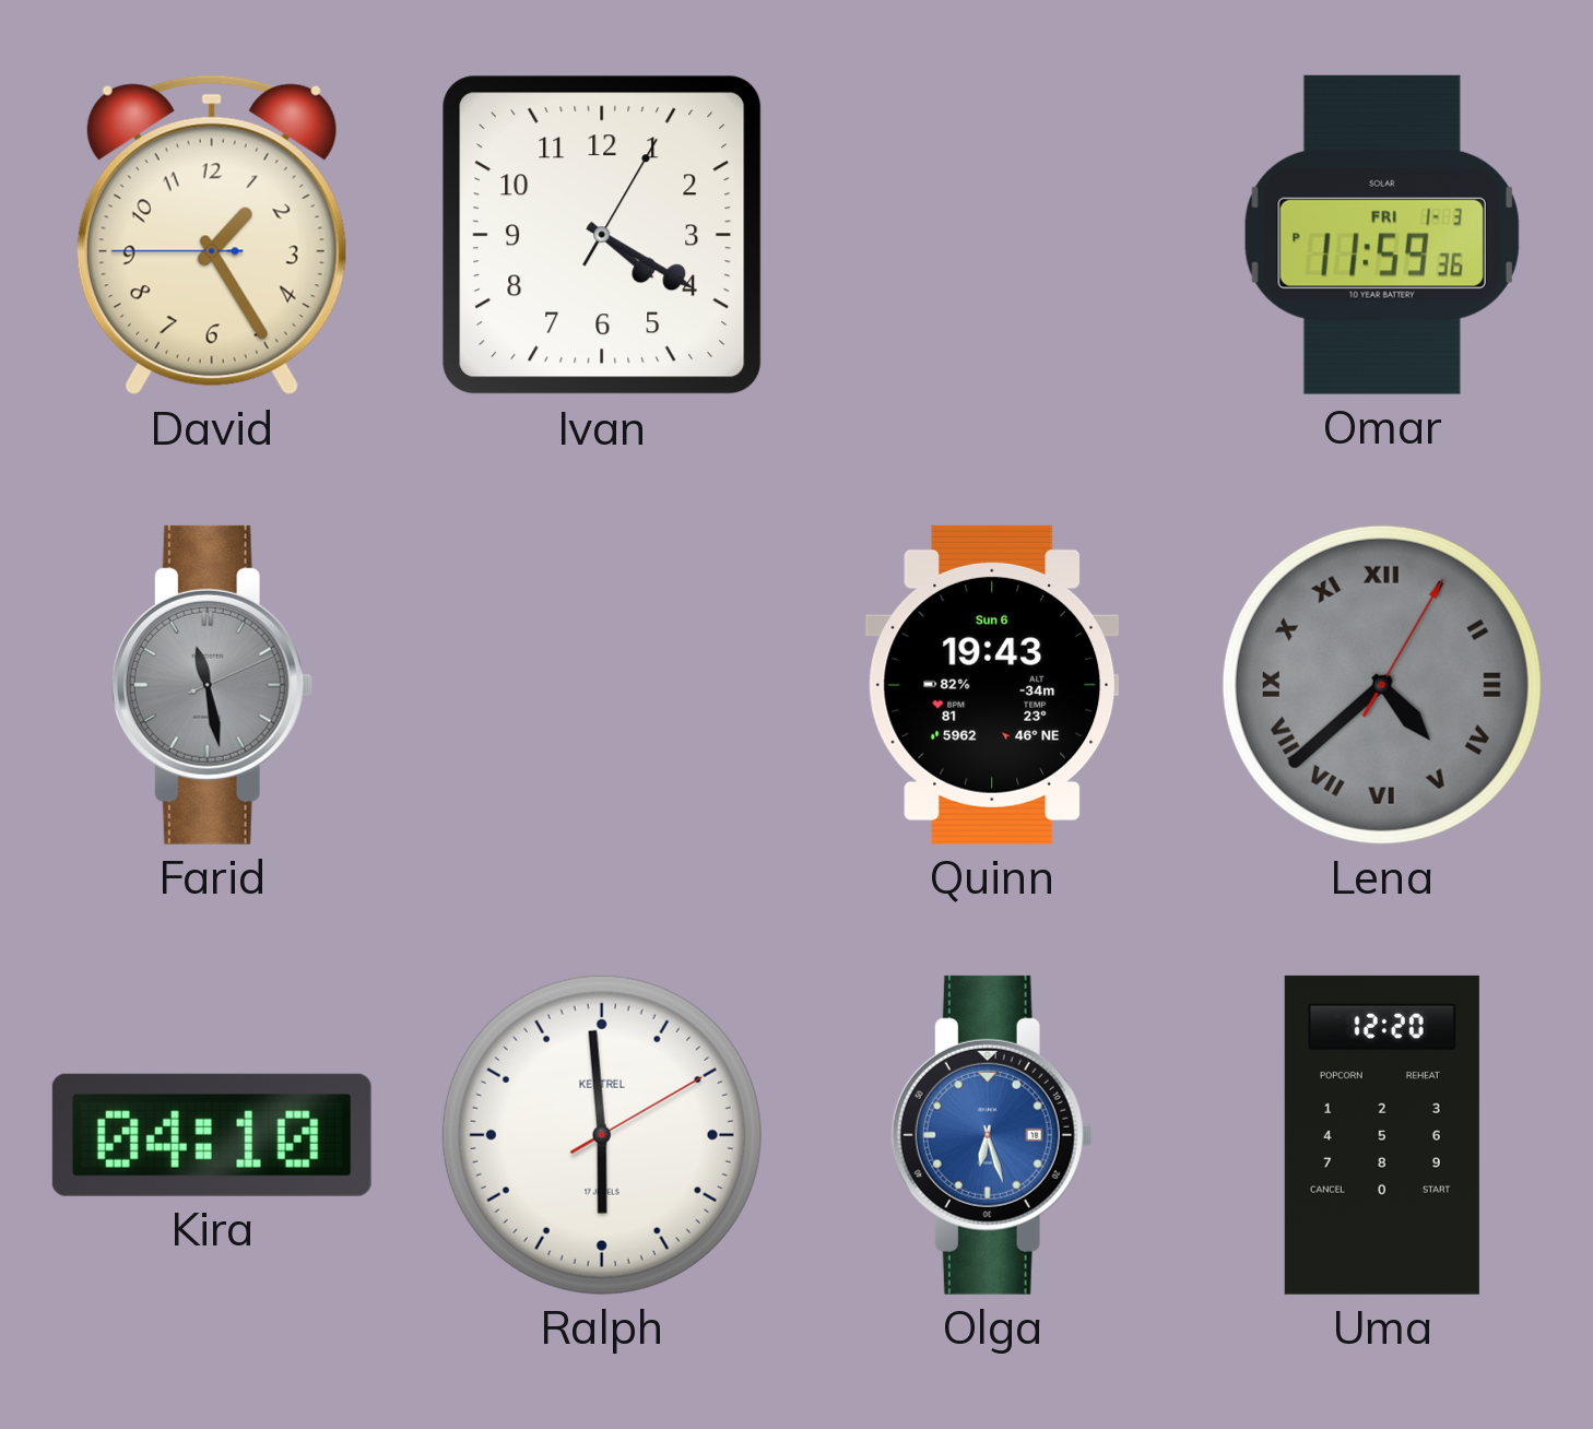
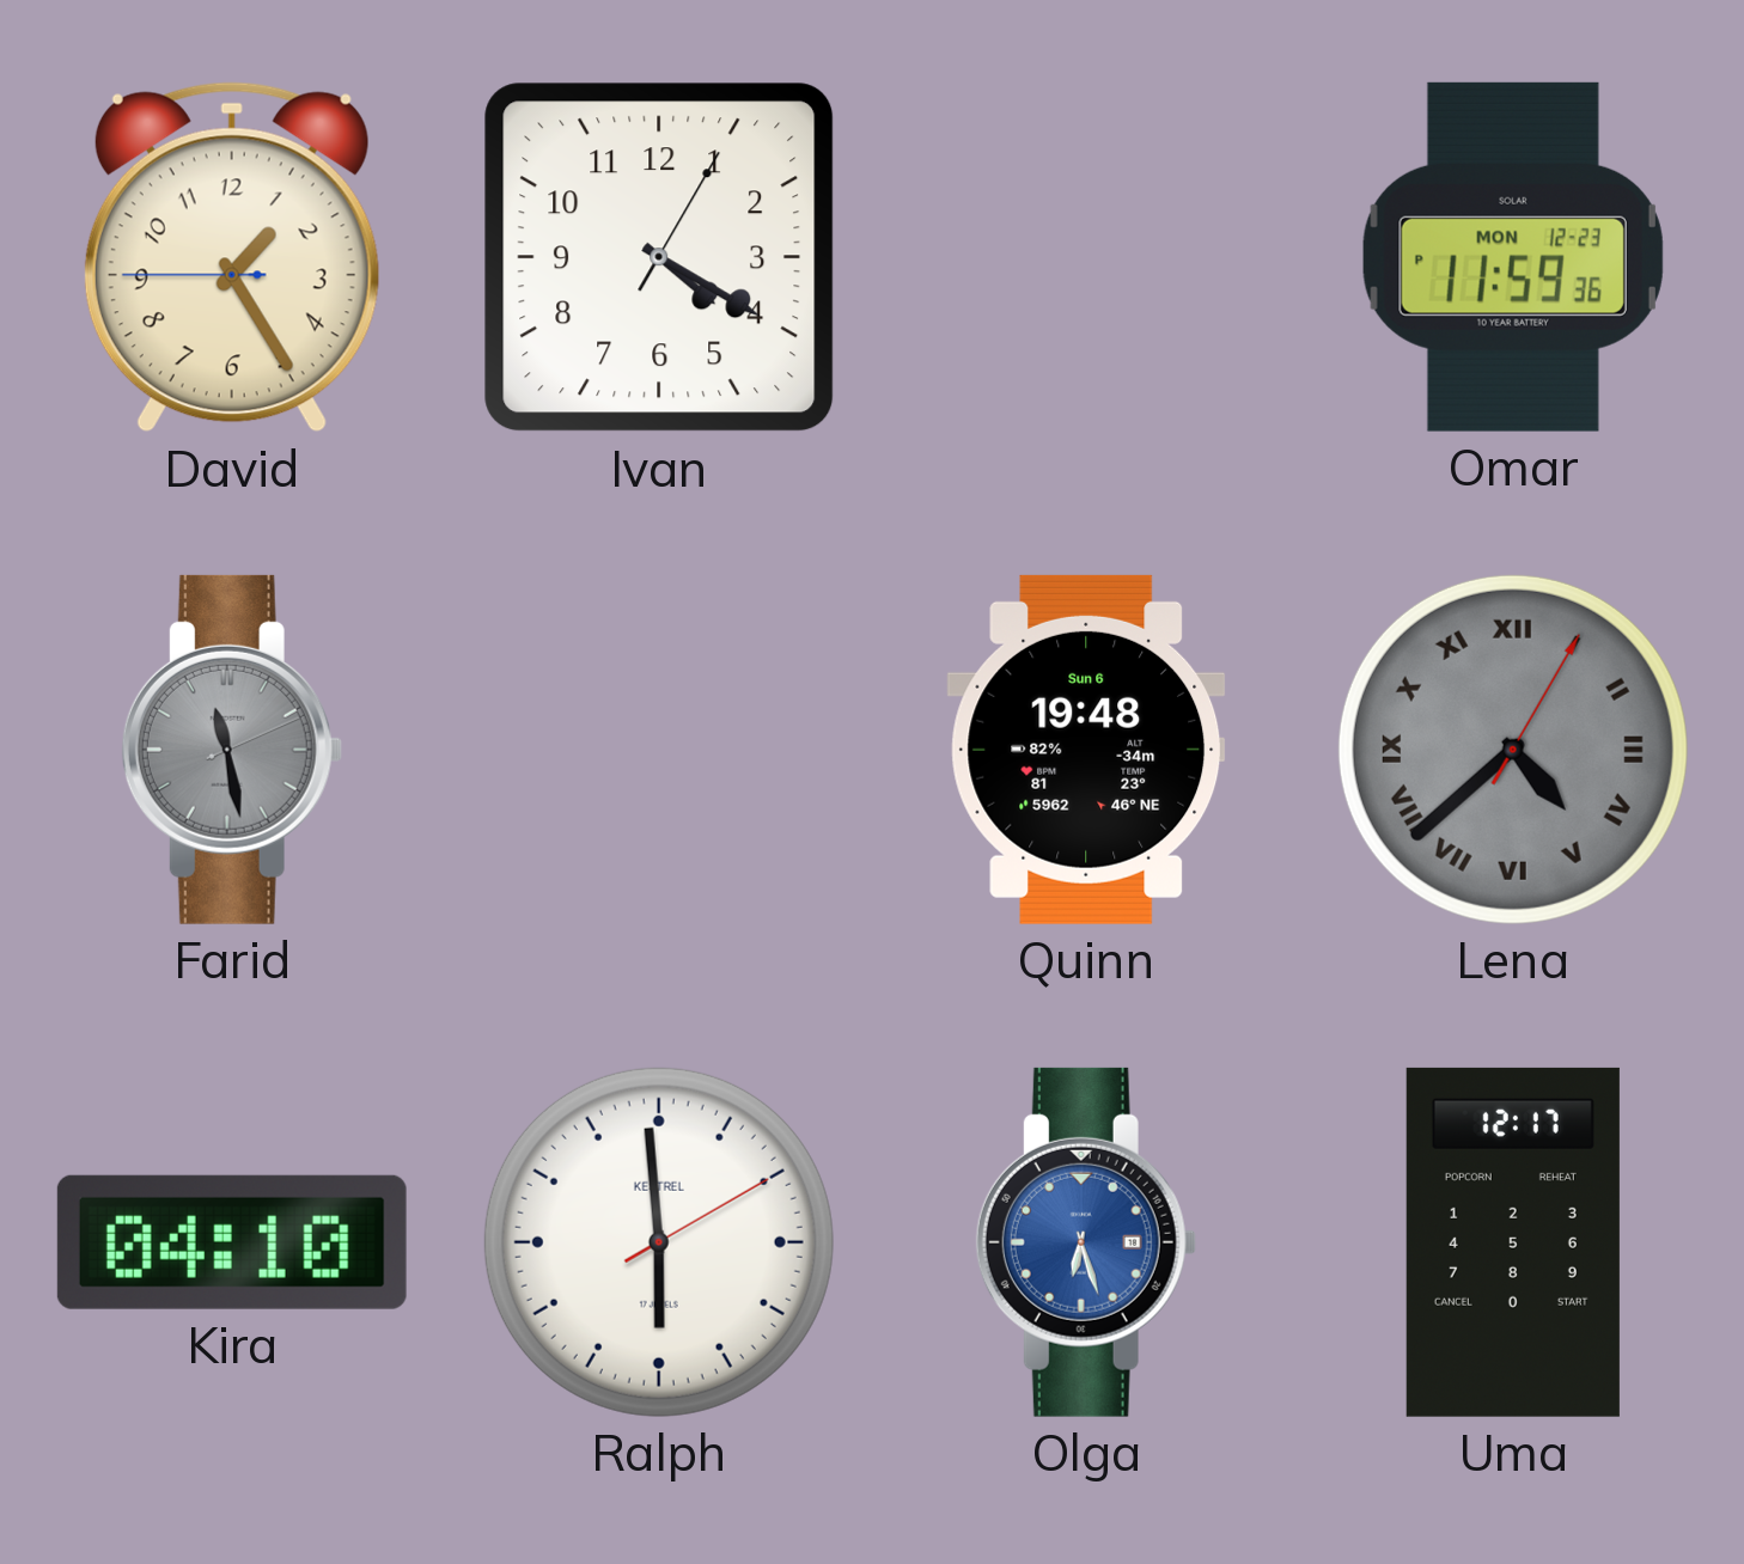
Omar date: FRI 1-3 -> MON 12-23 (1513, 257)
Quinn: 19:43 -> 19:48 (1086, 750)
Uma: 12:20 -> 12:17 (1513, 1242)
